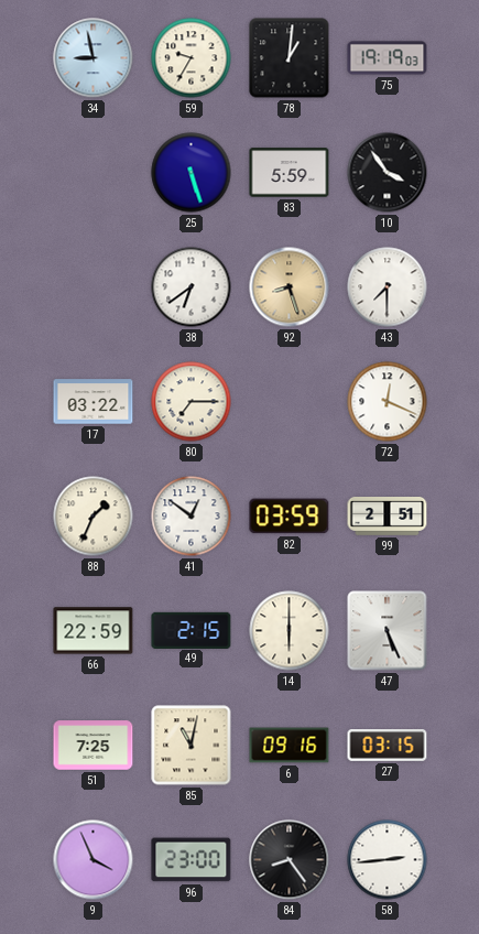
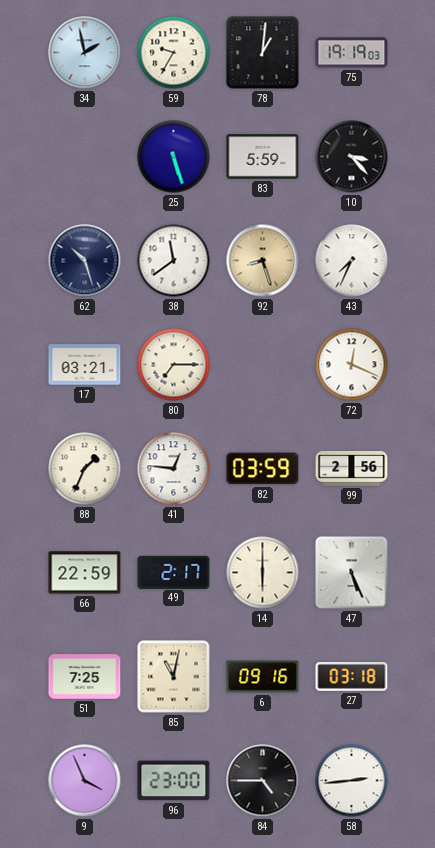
34: 8:58 -> 1:58 (85, 53)
10: 3:54 -> 3:23 (352, 157)
62: none -> 10:27 (85, 261)
38: 6:39 -> 11:39 (174, 261)
43: 7:30 -> 7:34 (352, 261)
17: 03:22 -> 03:21 (85, 365)
41: 12:51 -> 12:46 (174, 469)
99: 2:51 -> 2:56 (352, 469)
49: 2:15 -> 2:17 (174, 572)
27: 03:15 -> 03:18 (352, 677)
84: 8:24 -> 4:45 (263, 781)
